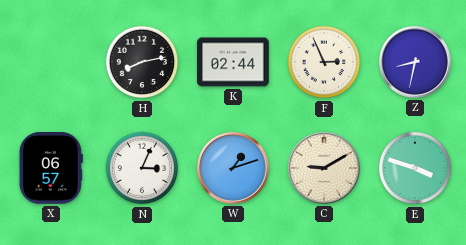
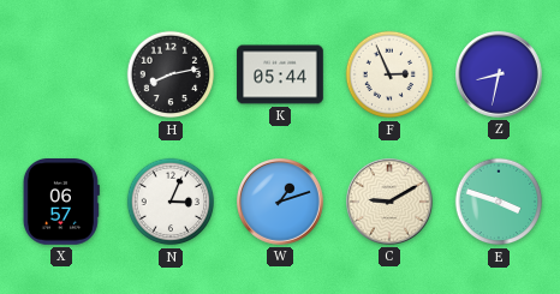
K: 02:44 -> 05:44 (280, 74)
